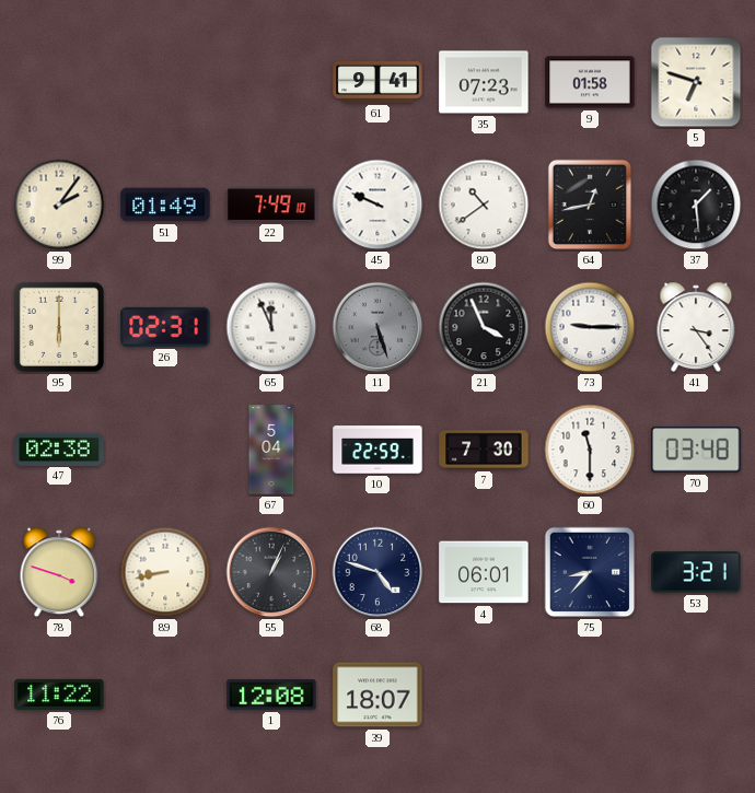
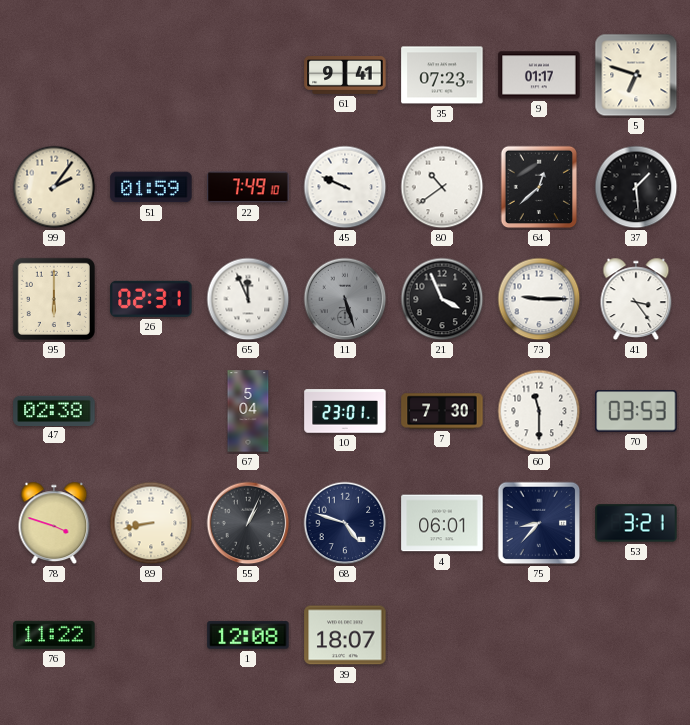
9: 01:58 -> 01:17 (539, 75)
51: 01:49 -> 01:59 (151, 187)
64: 12:43 -> 12:38 (539, 187)
10: 22:59 -> 23:01 (345, 411)
70: 03:48 -> 03:53 (636, 412)
